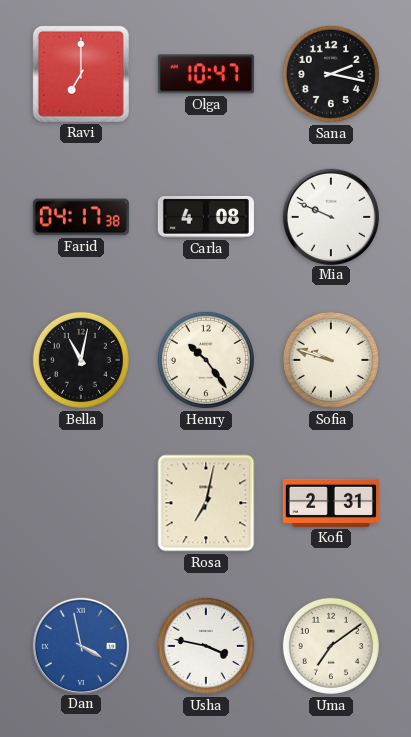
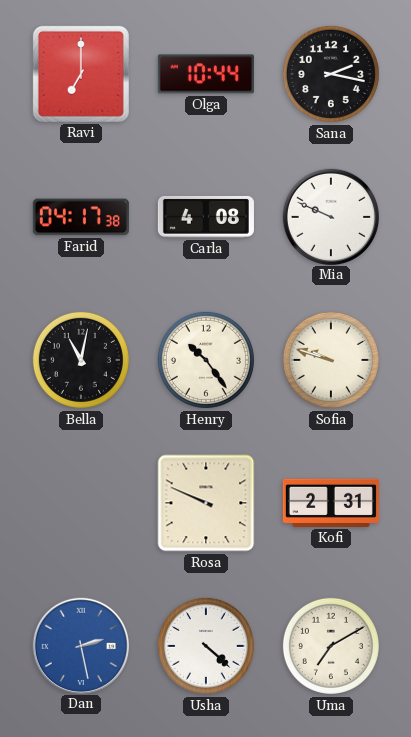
Olga: 10:47 -> 10:44 (206, 74)
Rosa: 7:02 -> 9:49 (206, 503)
Dan: 3:58 -> 2:28 (80, 645)
Usha: 3:47 -> 4:22 (206, 646)
Uma: 7:09 -> 7:10 (331, 646)
